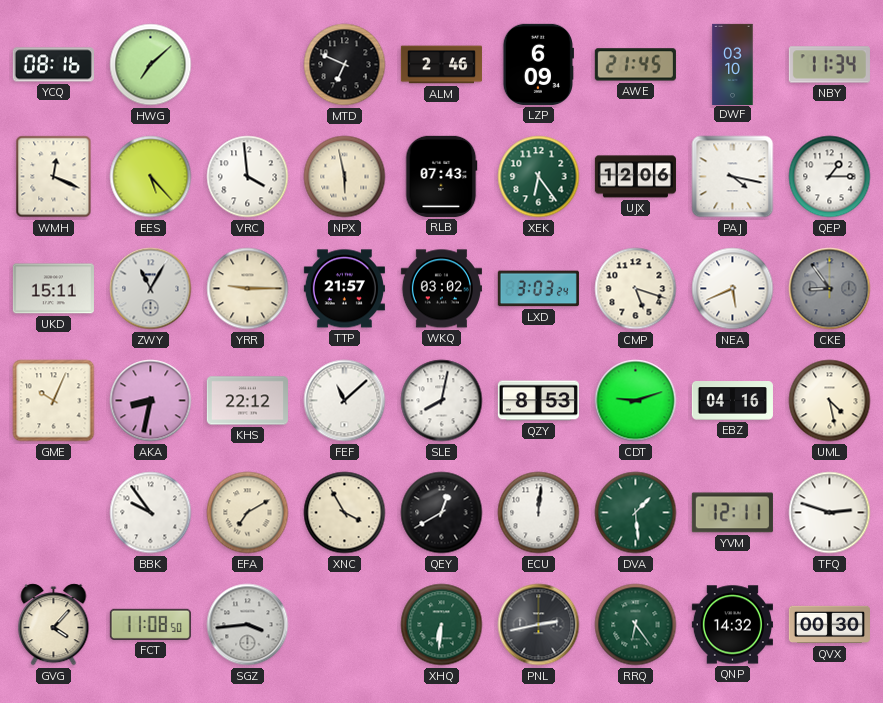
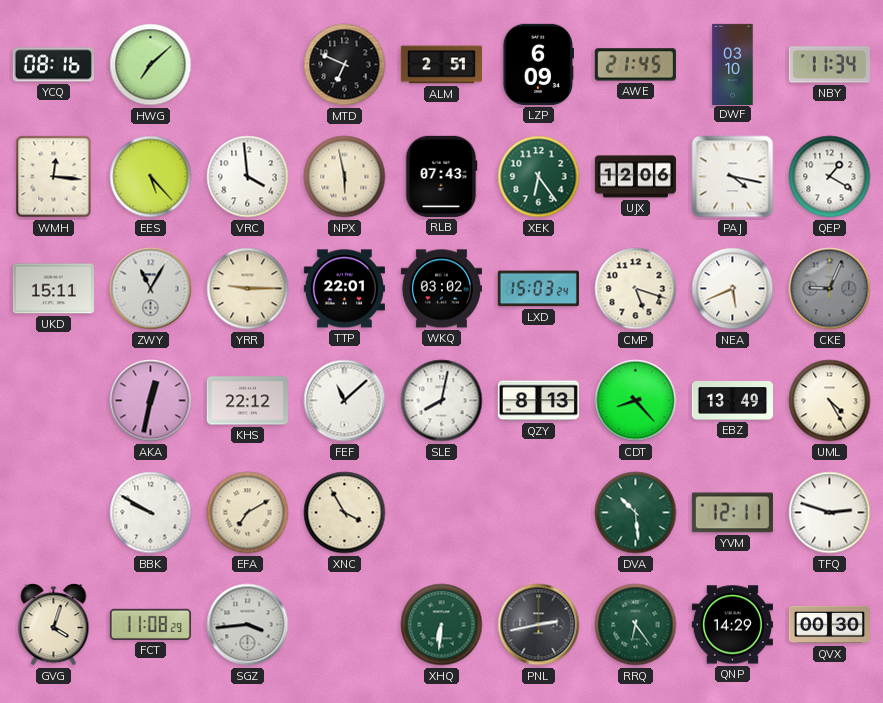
ALM: 2:46 -> 2:51 (441, 65)
WMH: 12:19 -> 12:16 (54, 177)
QEP: 1:15 -> 1:20 (830, 177)
TTP: 21:57 -> 22:01 (344, 289)
LXD: 3:03 -> 15:03 (538, 289)
CKE: 8:54 -> 9:04 (830, 289)
GME: 10:04 -> none (54, 401)
AKA: 8:32 -> 12:32 (151, 401)
QZY: 8:53 -> 8:13 (538, 401)
CDT: 9:12 -> 8:23 (636, 401)
EBZ: 04:16 -> 13:49 (732, 401)
UML: 4:28 -> 4:25 (830, 401)
BBK: 9:54 -> 9:50 (151, 513)
QEY: 12:40 -> none (442, 513)
ECU: 12:01 -> none (539, 513)
DVA: 1:29 -> 10:29 (636, 513)
GVG: 4:07 -> 4:03 (54, 625)
FCT: 11:08:50 -> 11:08:29 (150, 624)
QNP: 14:32 -> 14:29 (732, 625)
